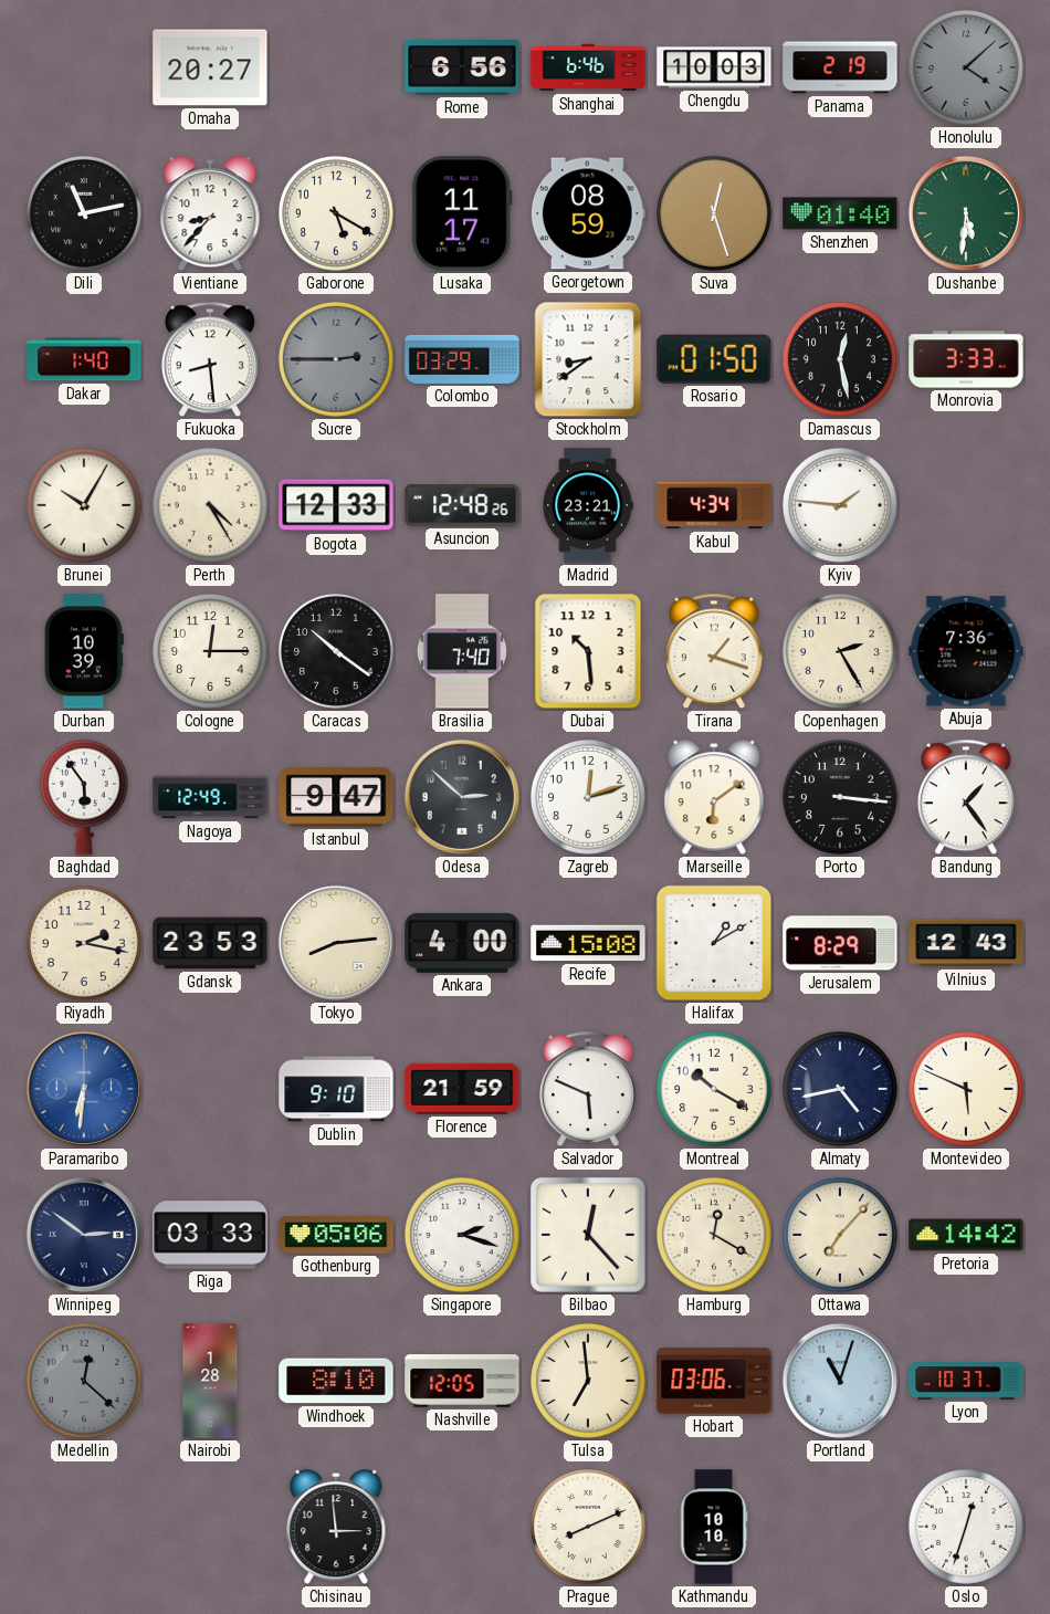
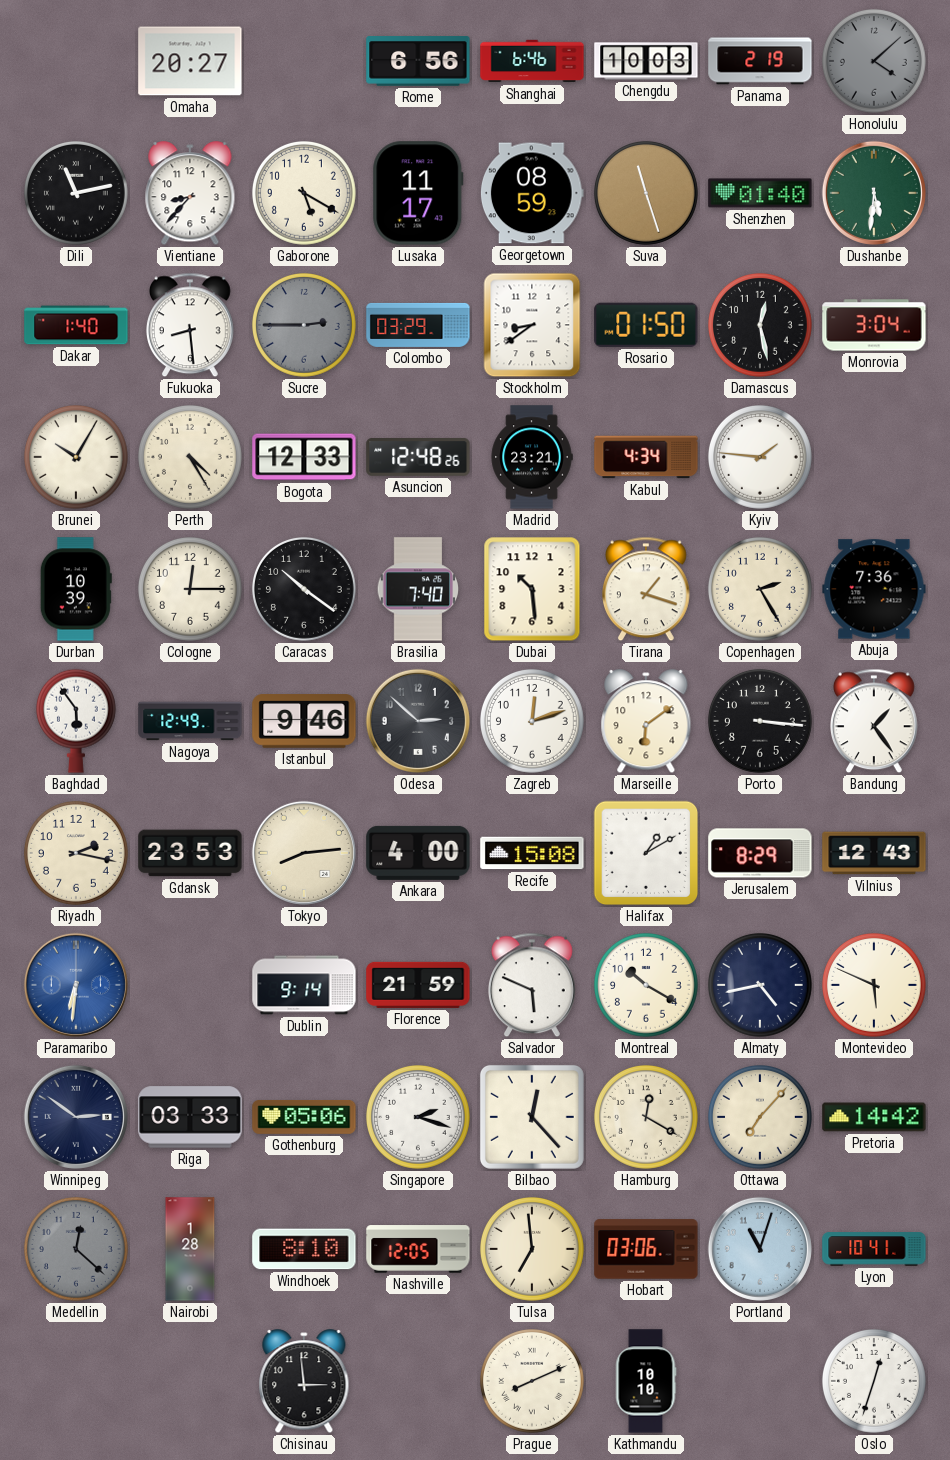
Suva: 12:27 -> 11:27 (646, 194)
Monrovia: 3:33 -> 3:04 (874, 325)
Istanbul: 9:47 -> 9:46 (304, 721)
Dublin: 9:10 -> 9:14 (304, 985)
Lyon: 10:37 -> 10:41 (874, 1249)
